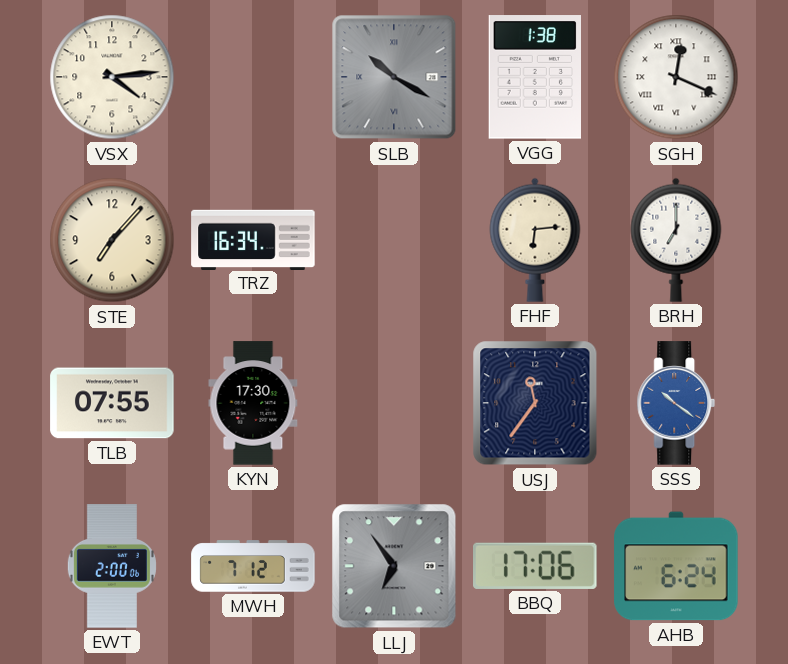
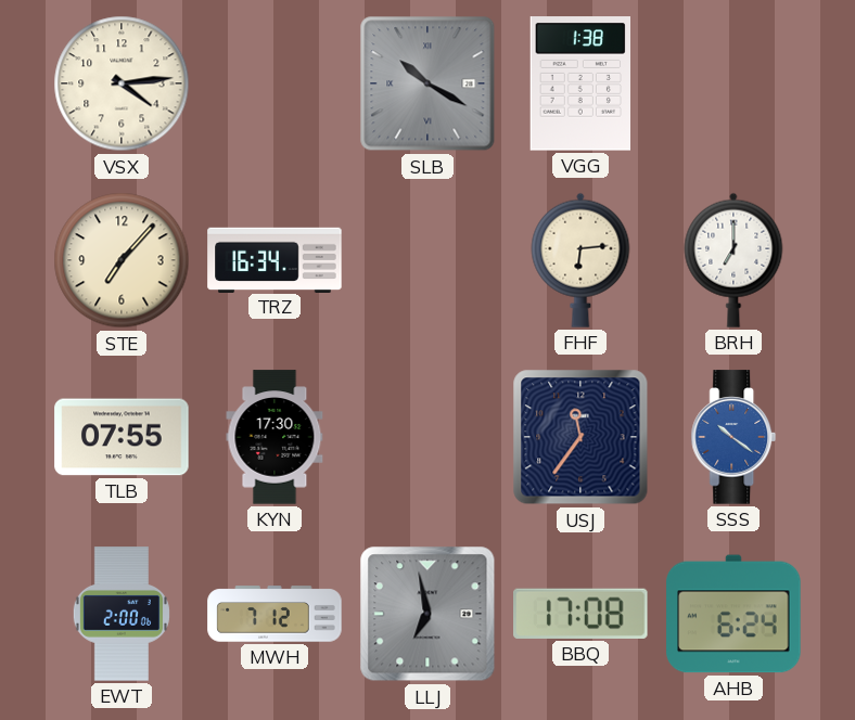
SGH: 12:19 -> none (676, 77)
LLJ: 6:54 -> 6:58 (427, 614)
BBQ: 17:06 -> 17:08 (582, 614)
